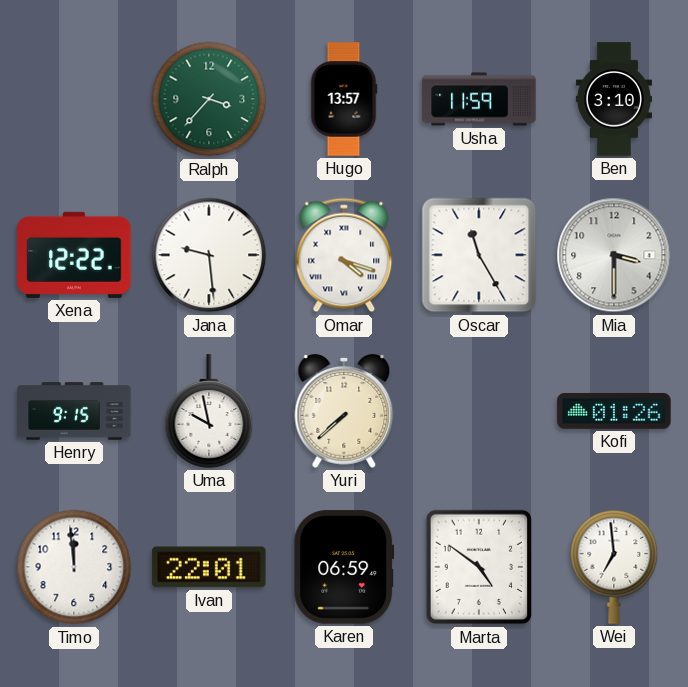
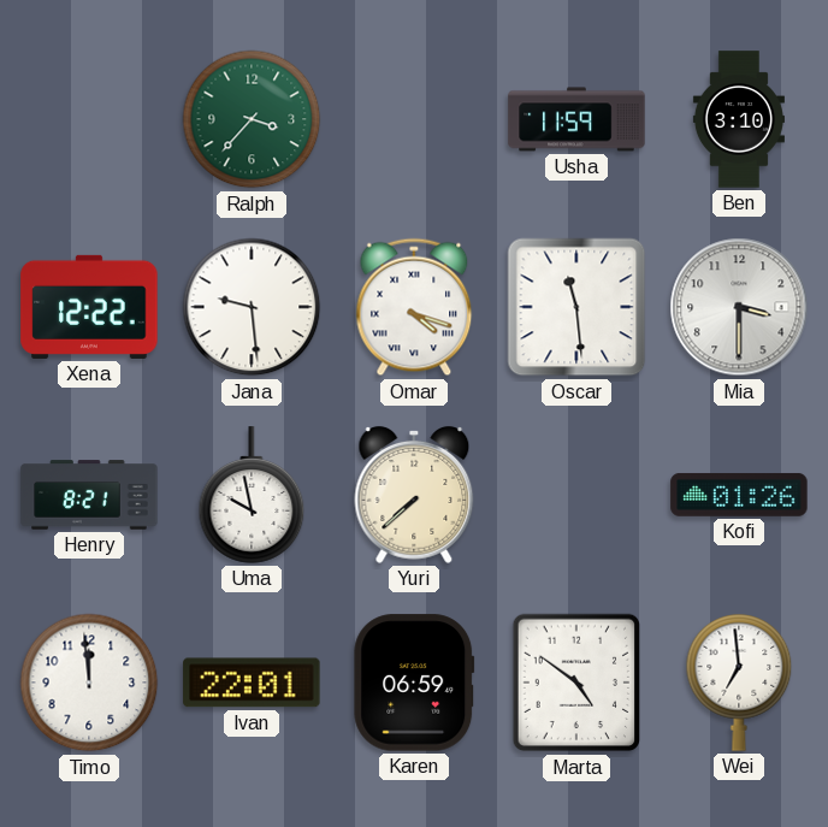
Hugo: 13:57 -> none (344, 99)
Oscar: 11:25 -> 11:29 (576, 307)
Henry: 9:15 -> 8:21 (89, 495)
